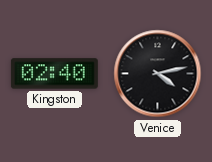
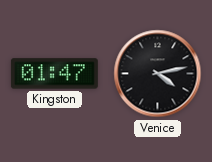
Kingston: 02:40 -> 01:47 (54, 74)
